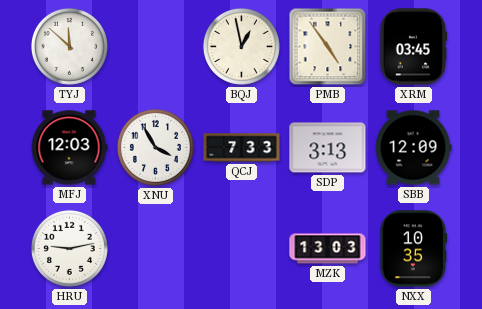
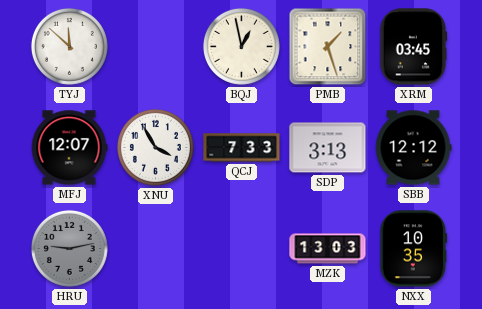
PMB: 4:54 -> 1:27 (328, 47)
MFJ: 12:03 -> 12:07 (69, 148)
SBB: 12:09 -> 12:12 (413, 148)
HRU dial: white -> grey (69, 248)
